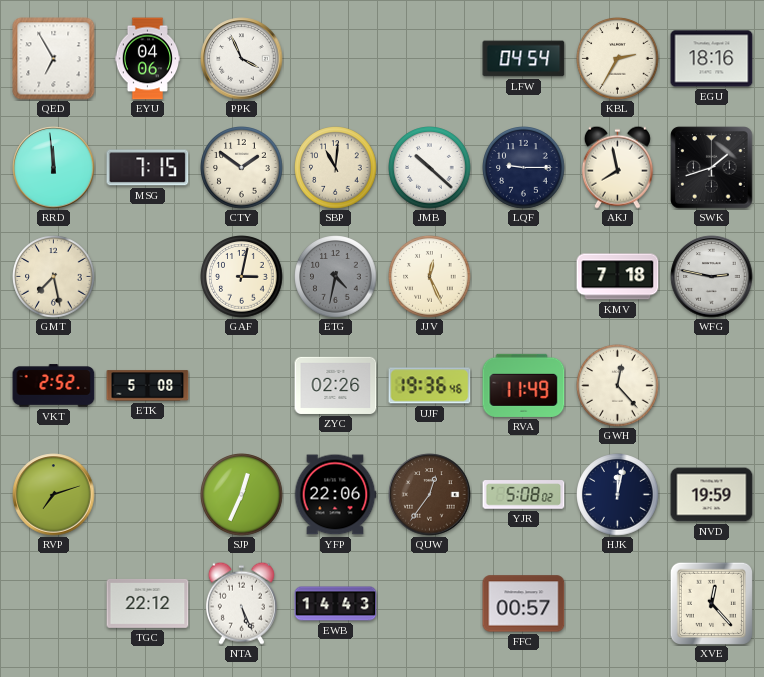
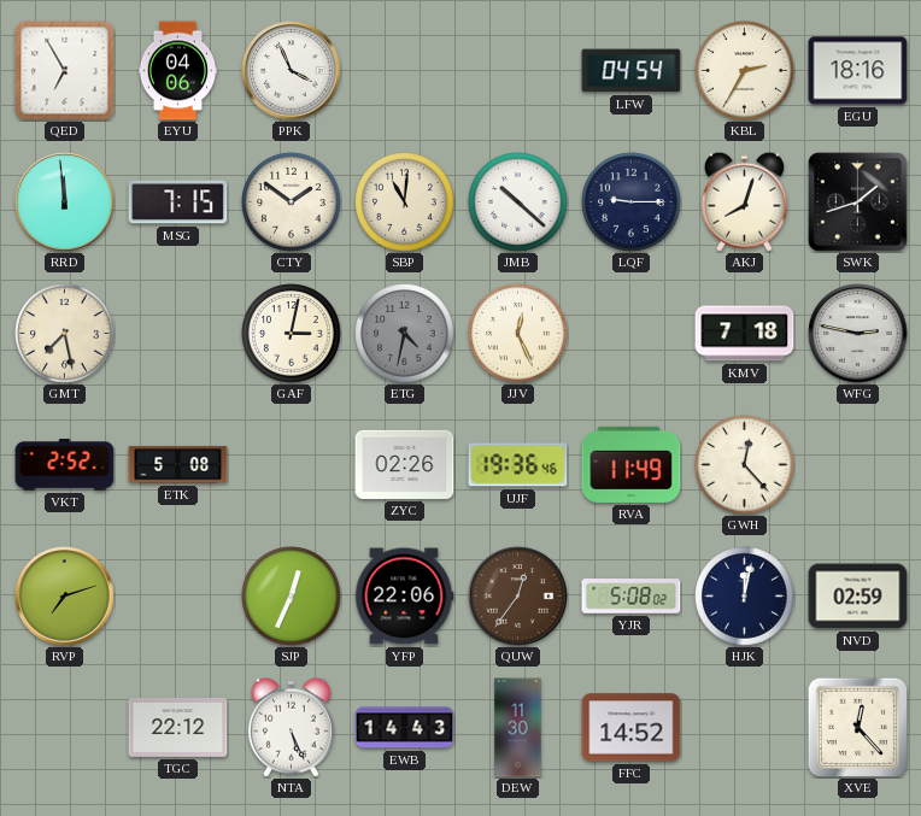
AKJ: 7:58 -> 8:03 (744, 201)
NVD: 19:59 -> 02:59 (858, 597)
DEW: none -> 11:30 (518, 728)
FFC: 00:57 -> 14:52 (632, 728)
